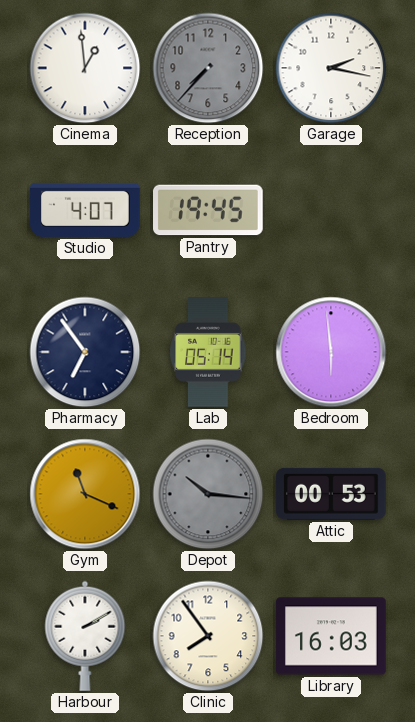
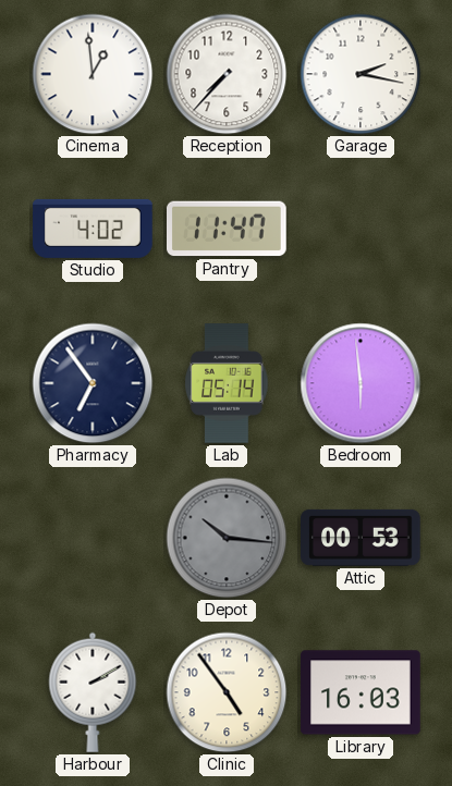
Reception dial: grey -> white (227, 74)
Studio: 4:07 -> 4:02 (93, 229)
Pantry: 19:45 -> 11:47 (228, 229)
Gym: 11:19 -> none (85, 494)
Clinic: 7:54 -> 4:54 (227, 692)
